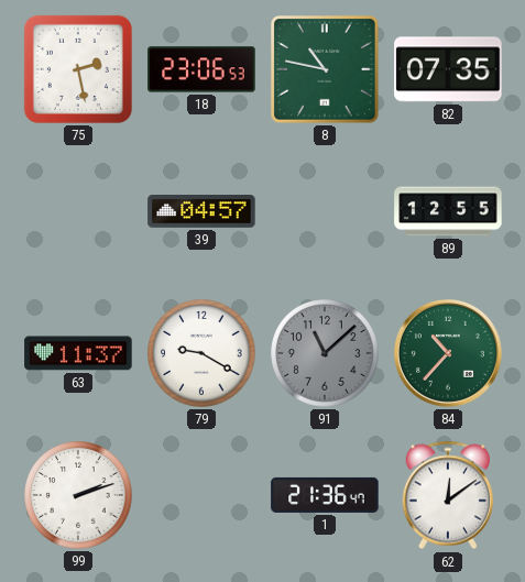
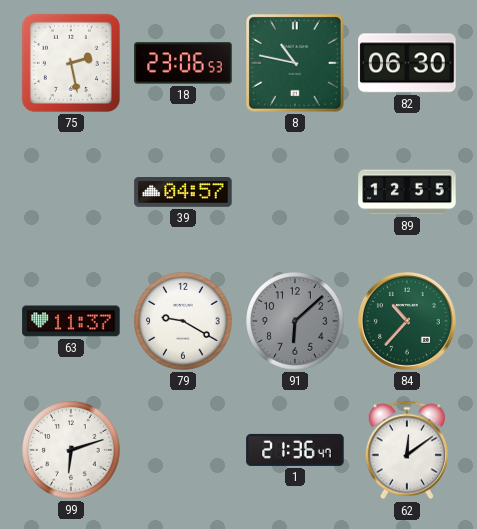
82: 07:35 -> 06:30 (407, 63)
91: 11:08 -> 6:08 (295, 321)
99: 2:12 -> 6:12 (71, 450)
